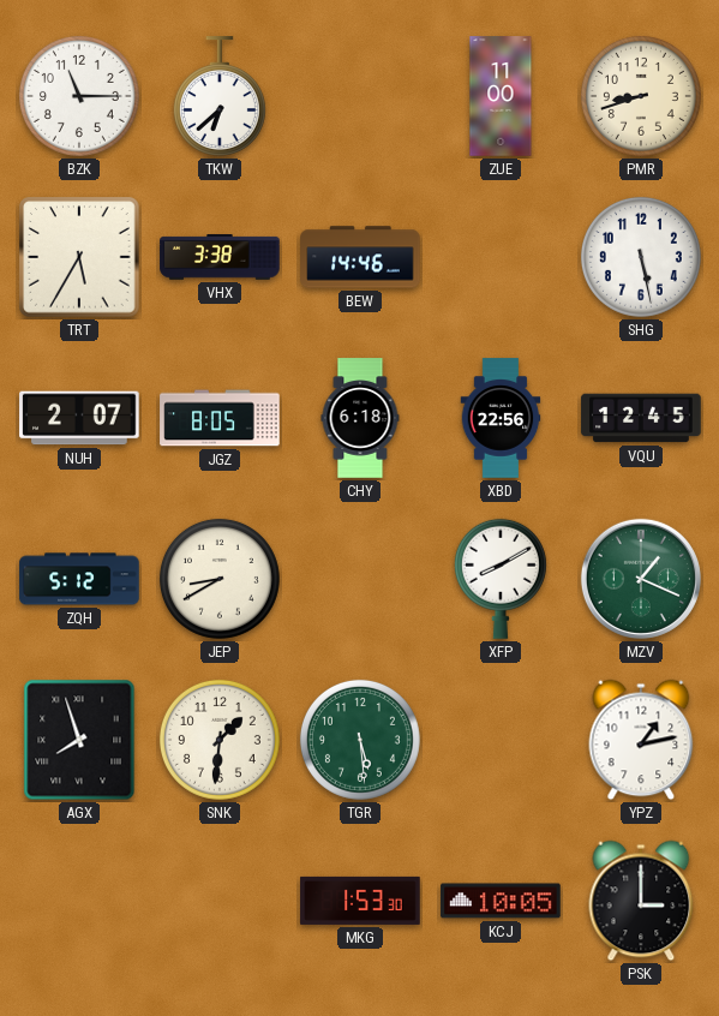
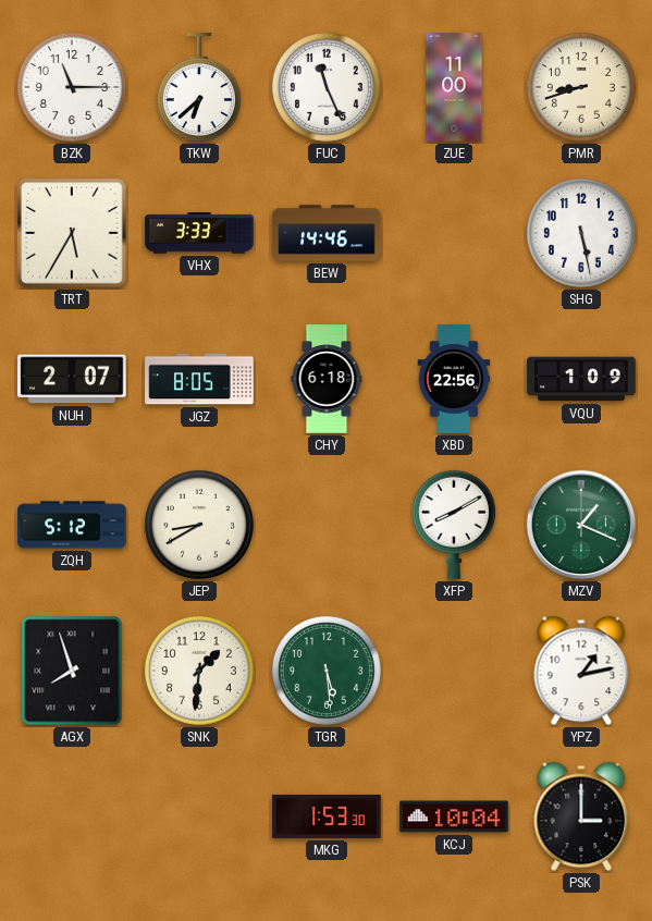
FUC: none -> 11:26 (327, 87)
VHX: 3:38 -> 3:33 (199, 234)
VQU: 12:45 -> 1:09 (581, 379)
KCJ: 10:05 -> 10:04 (454, 816)
